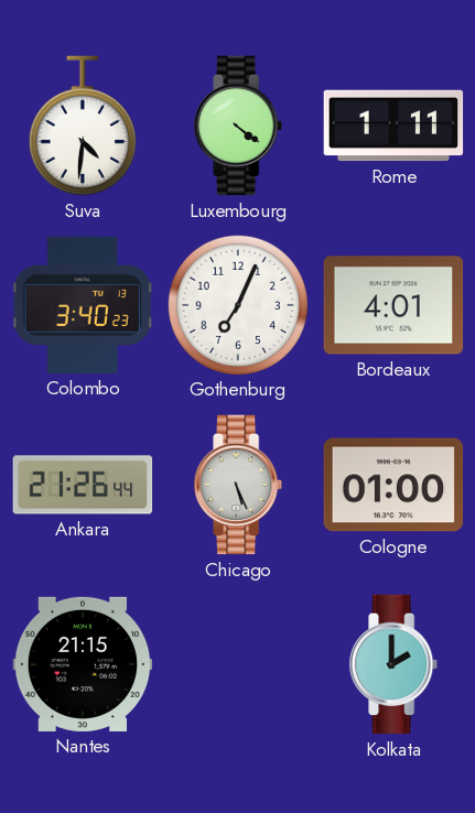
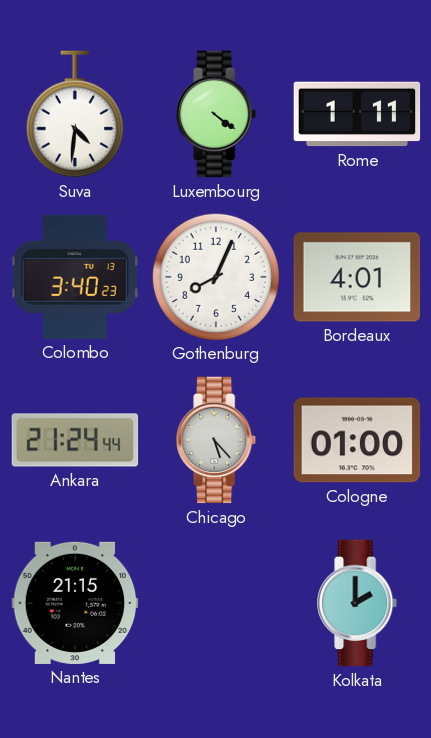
Gothenburg: 7:04 -> 8:04 (215, 276)
Ankara: 21:26 -> 21:24 (75, 440)
Chicago: 5:26 -> 5:23 (217, 440)
